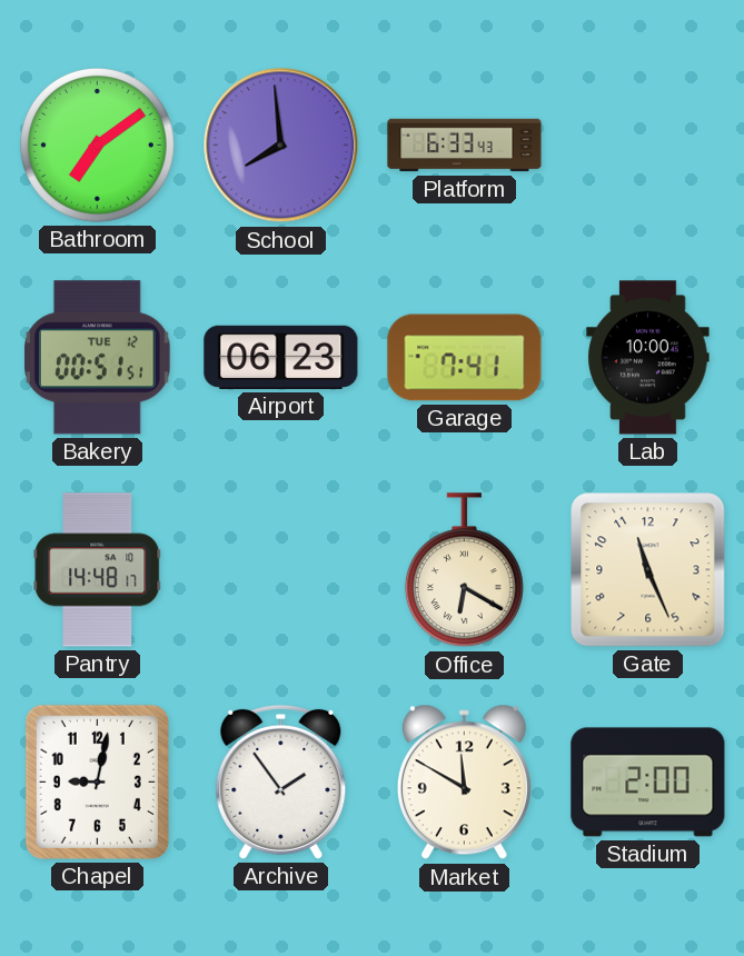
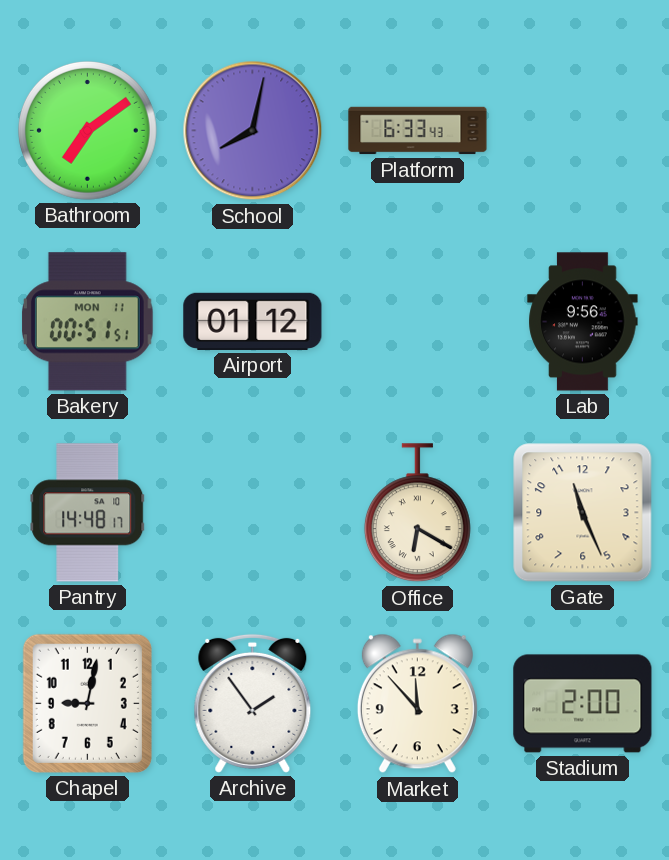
School: 7:59 -> 8:02 (253, 131)
Bakery date: TUE 12 -> MON 11 (88, 322)
Airport: 06:23 -> 01:12 (253, 321)
Garage: 7:41 -> none (465, 358)
Lab: 10:00 -> 9:56 (583, 322)
Market: 11:50 -> 11:53 (417, 704)
